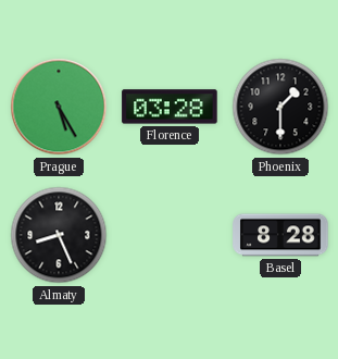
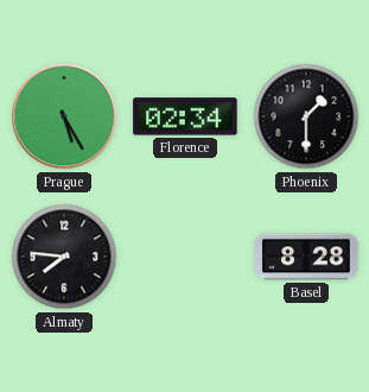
Florence: 03:28 -> 02:34 (185, 116)
Almaty: 8:26 -> 7:46 (64, 257)
